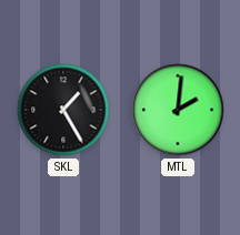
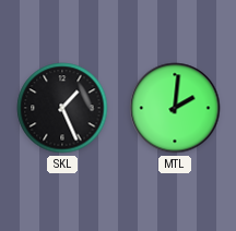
SKL: 1:25 -> 1:26 (62, 108)
